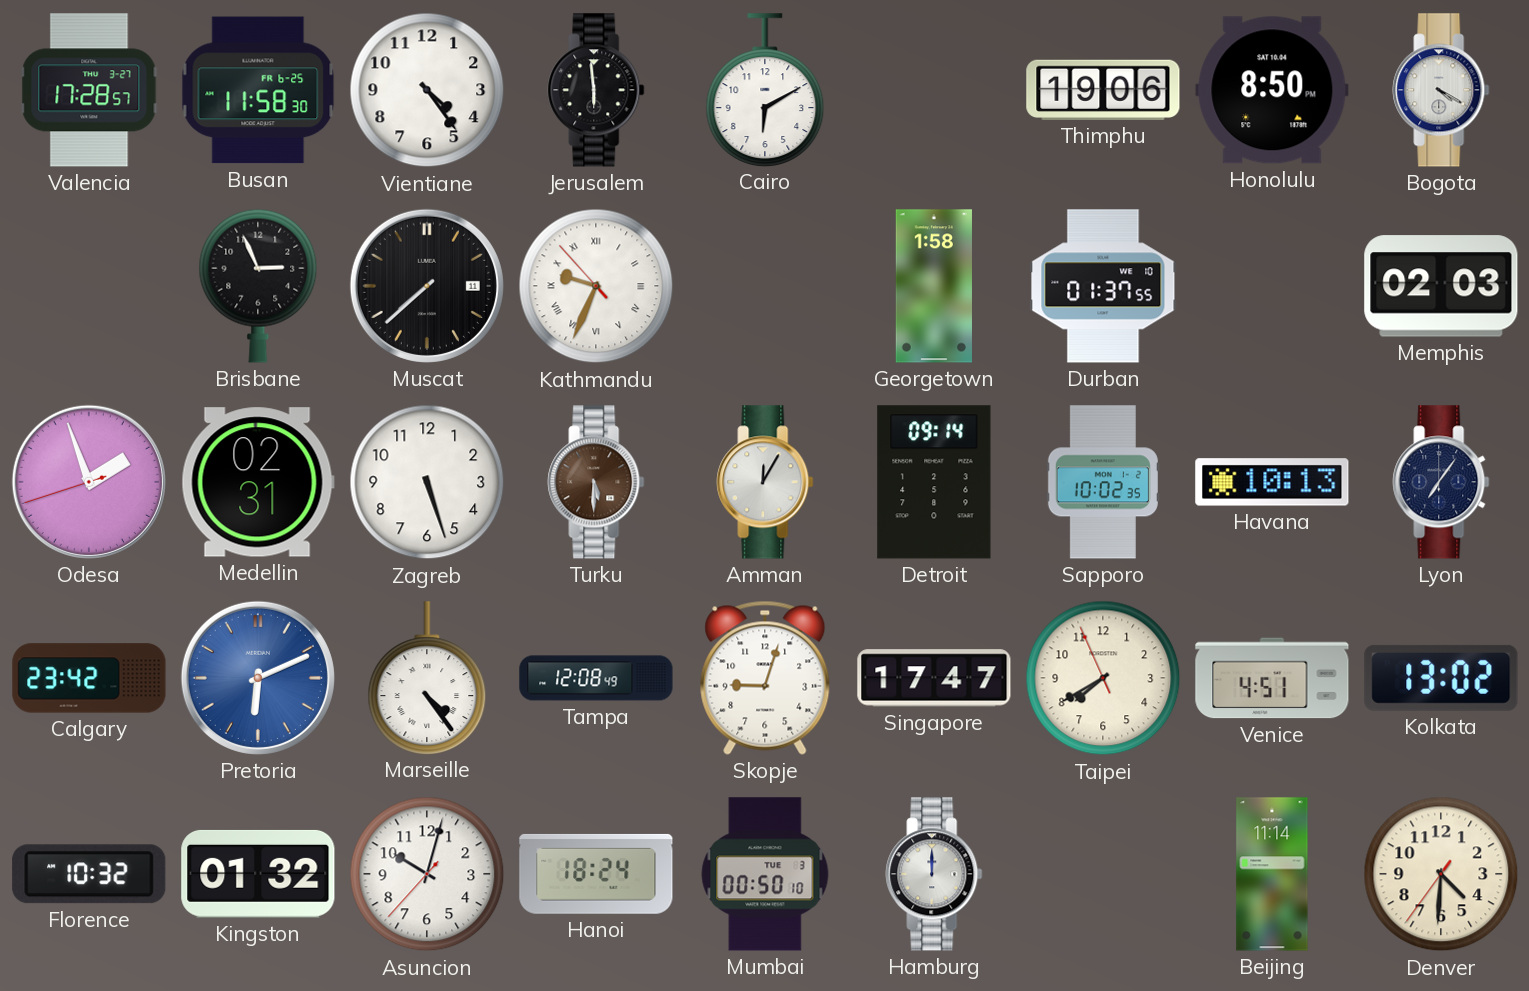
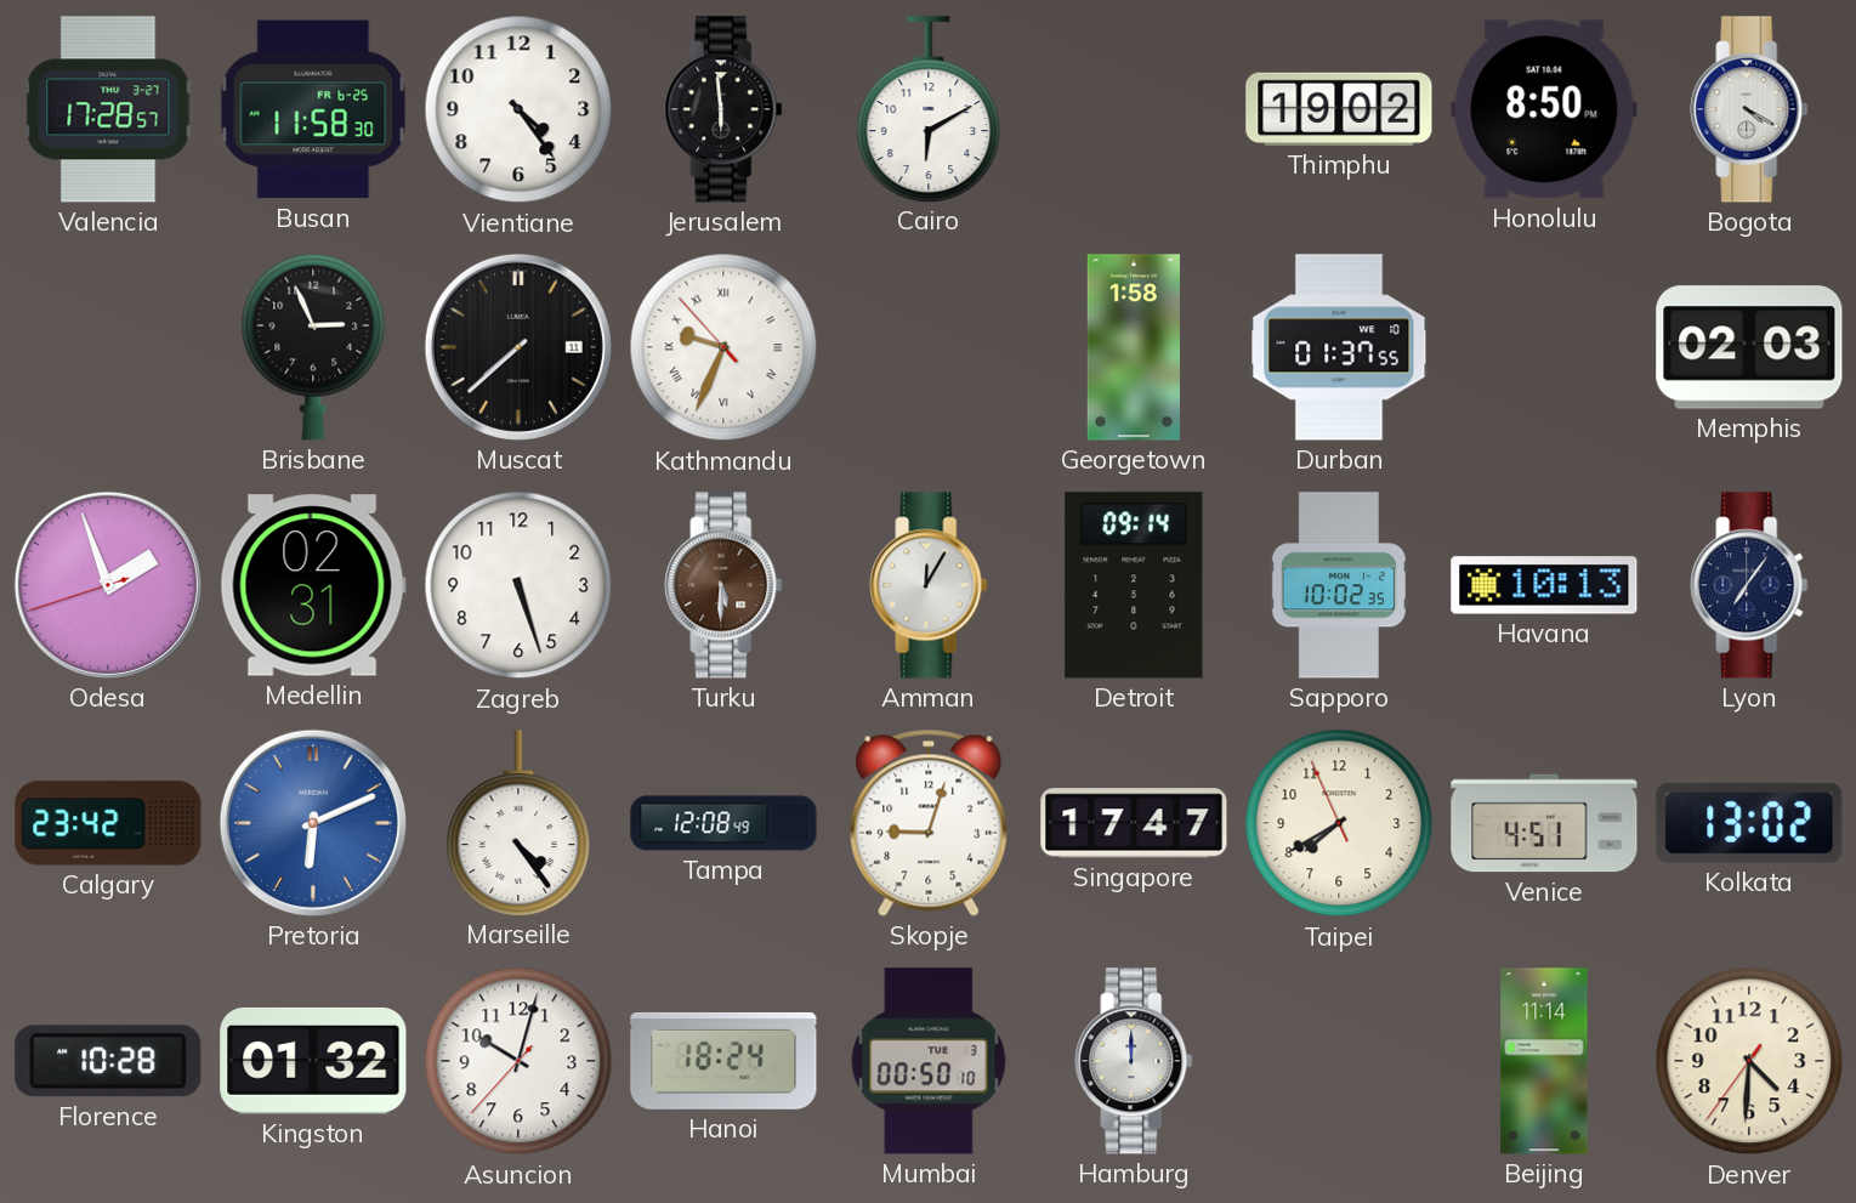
Thimphu: 19:06 -> 19:02 (1339, 109)
Florence: 10:32 -> 10:28 (108, 1061)
